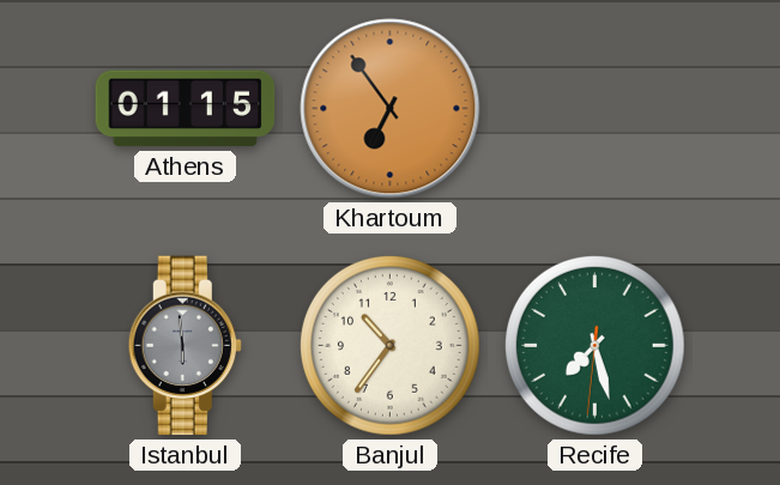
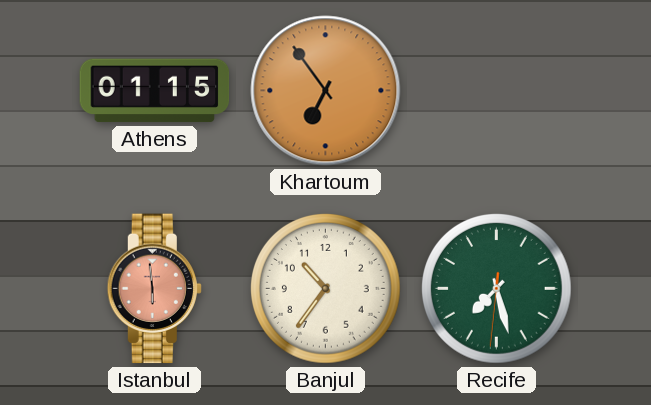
Istanbul dial: grey -> salmon (154, 289)
